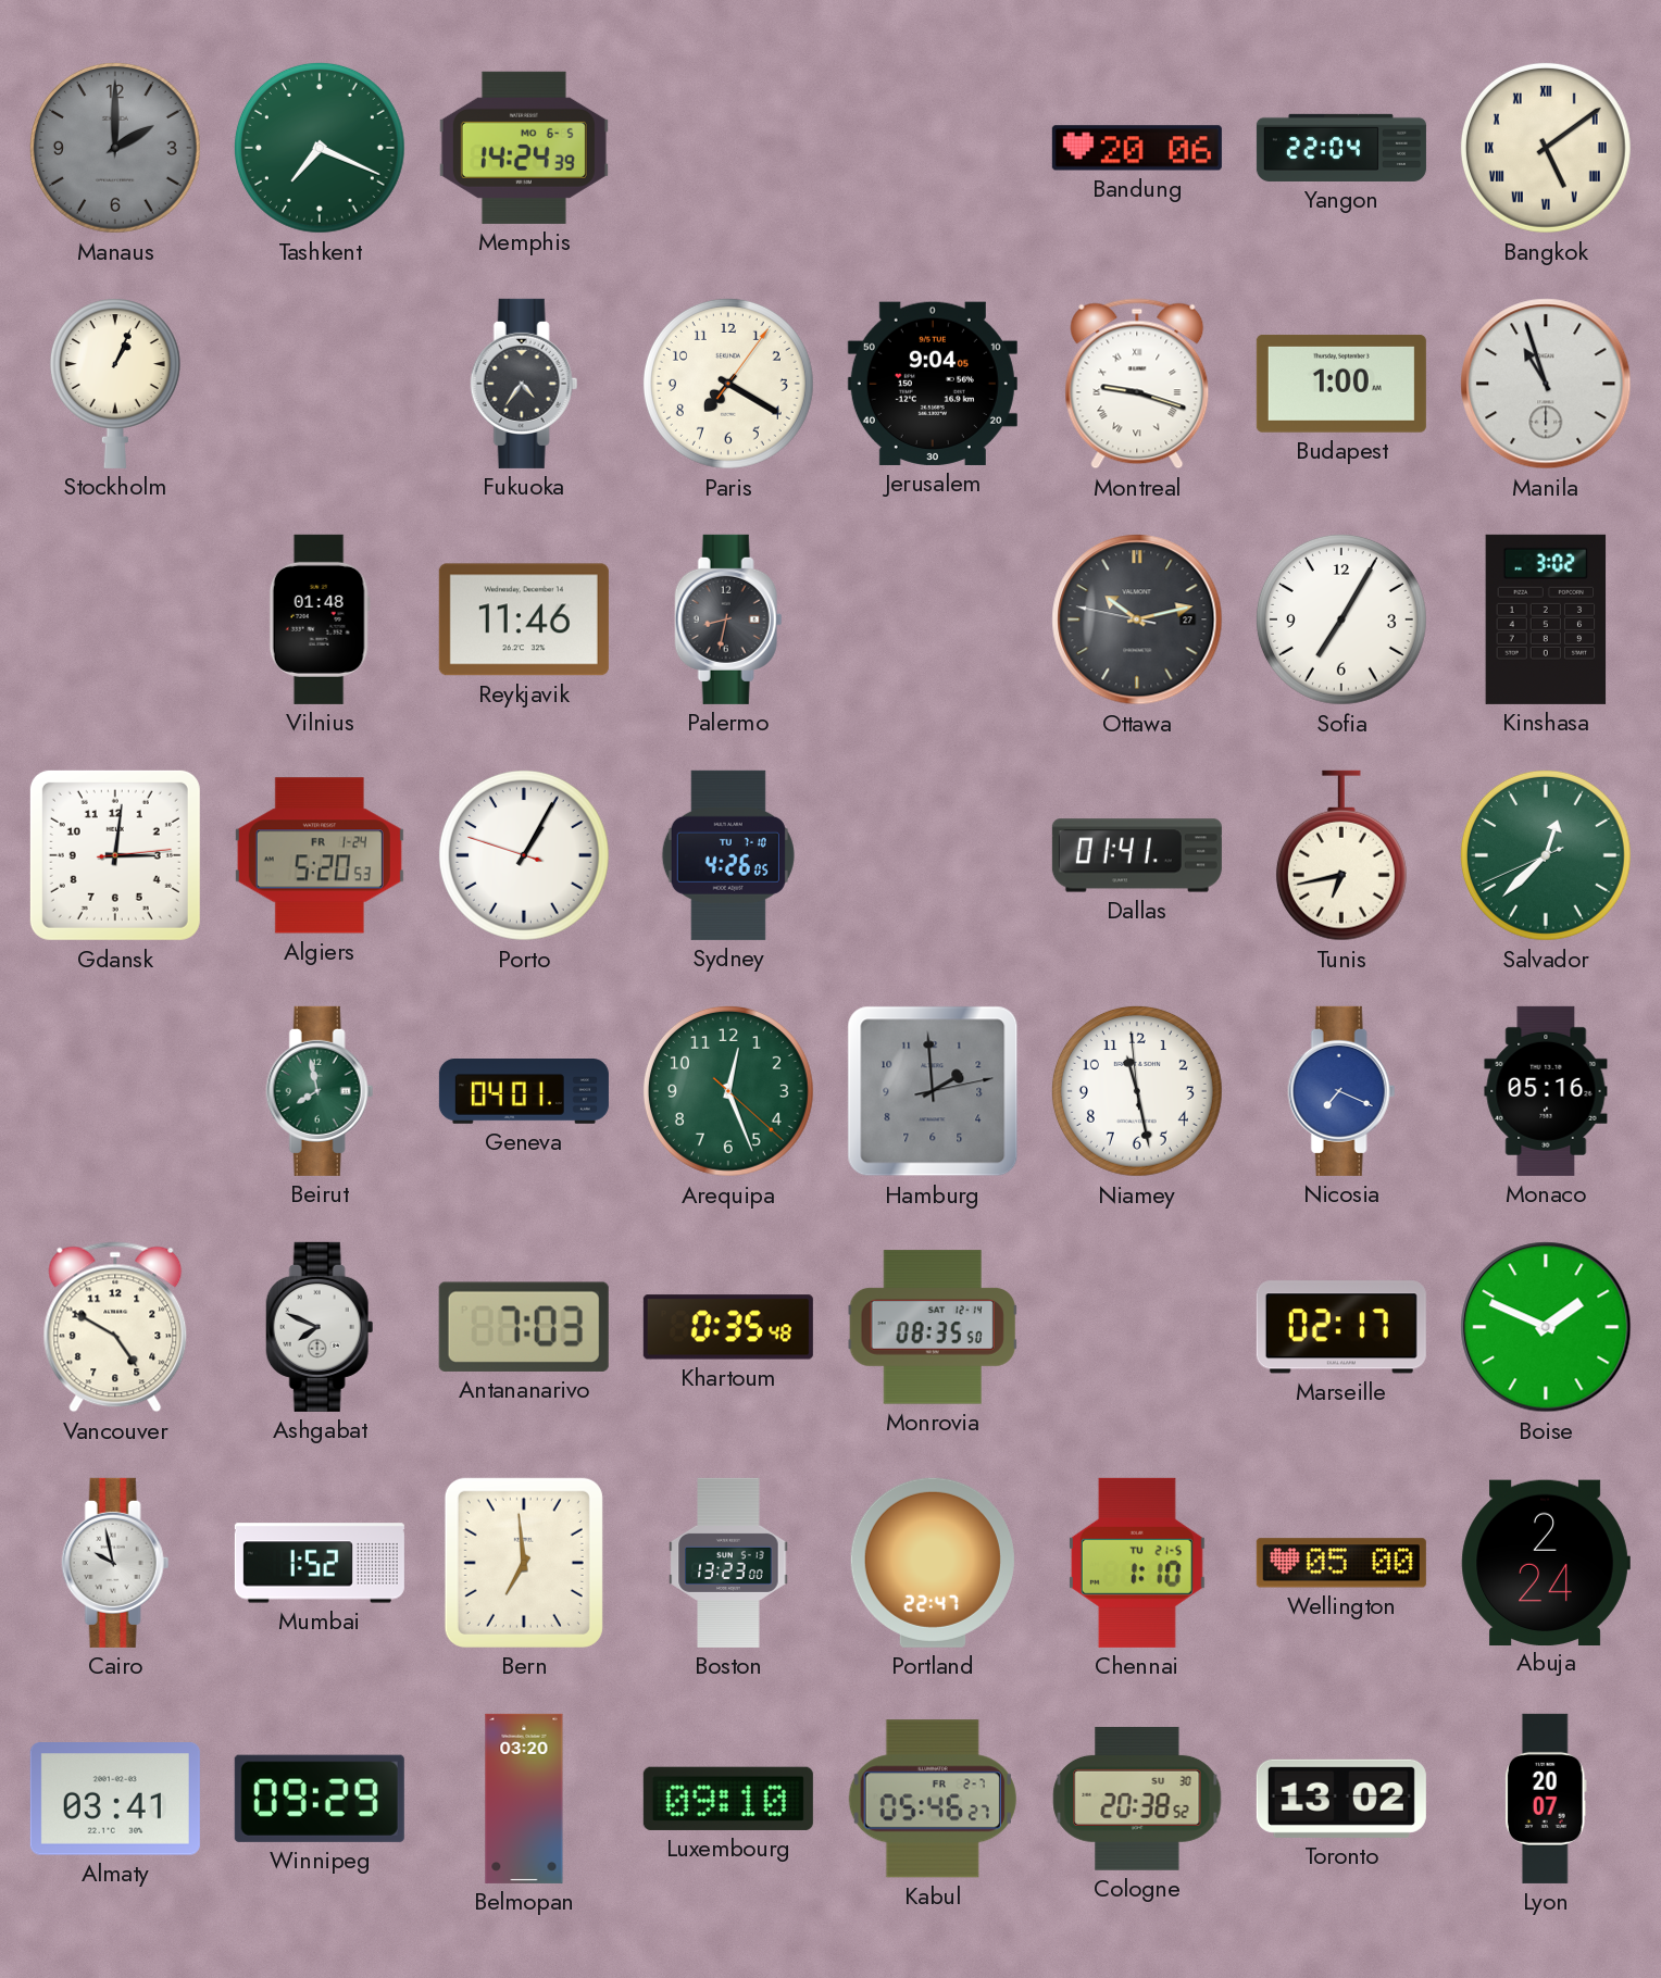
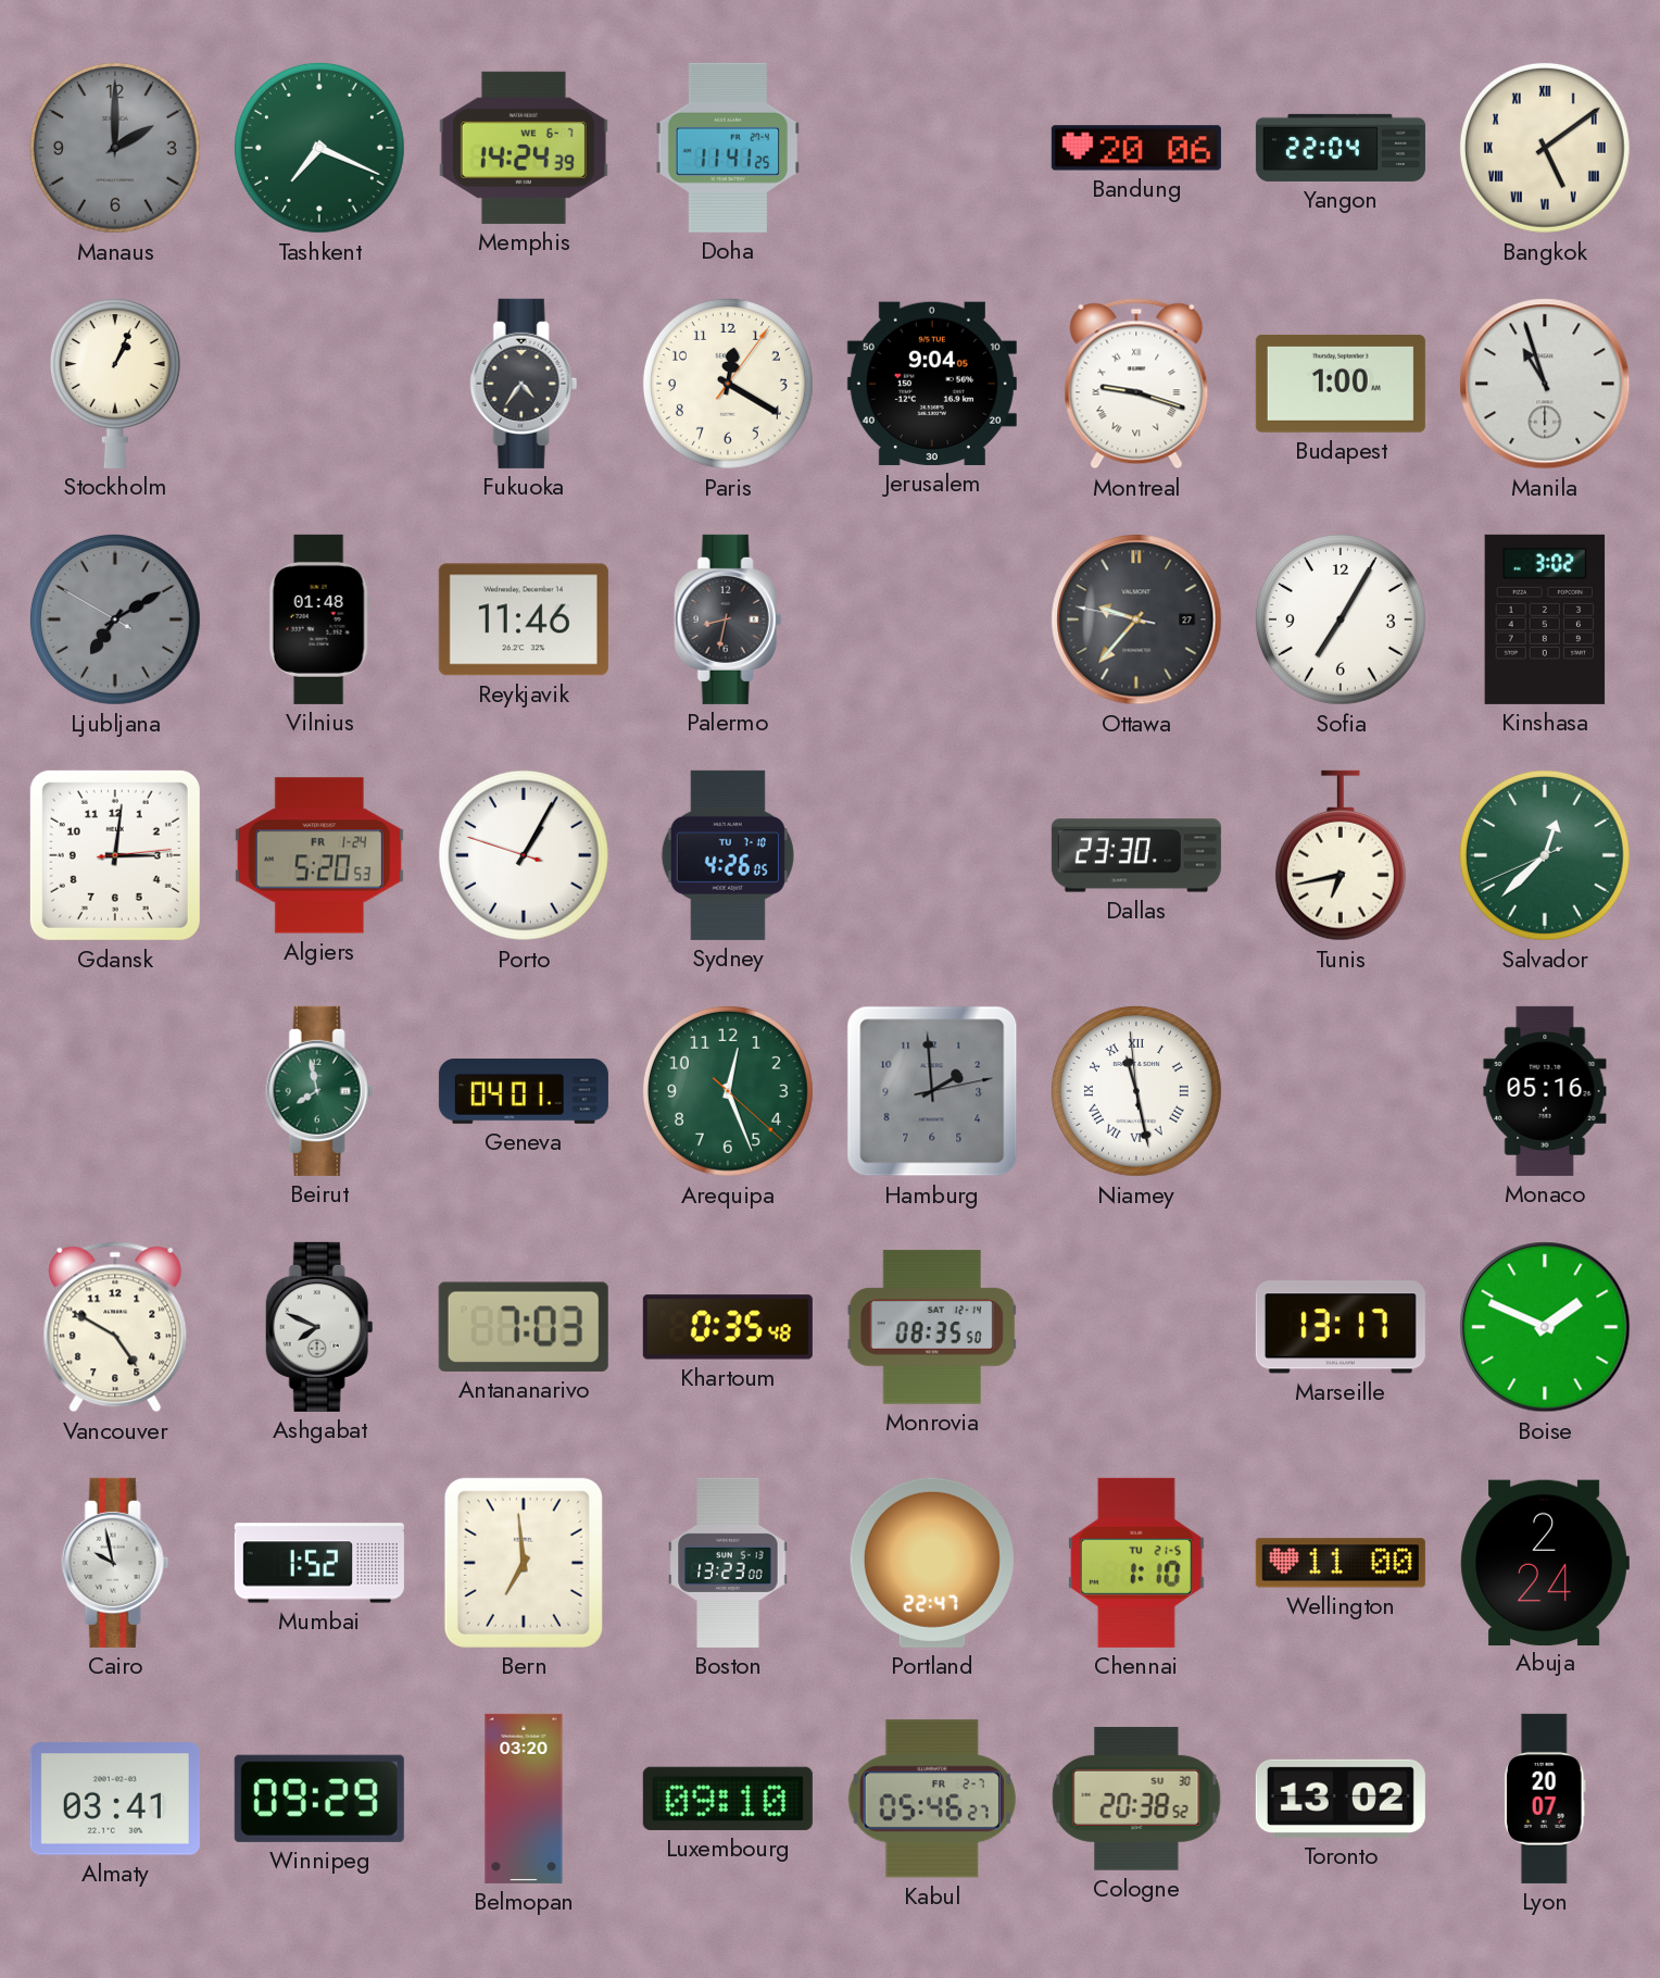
Memphis date: MO 6-5 -> WE 6-7 (524, 148)
Doha: none -> 11:41 (728, 148)
Paris: 7:20 -> 12:20 (728, 384)
Ljubljana: none -> 7:09 (115, 619)
Ottawa: 10:12 -> 9:36 (1136, 619)
Dallas: 01:41 -> 23:30 (1136, 855)
Niamey numerals: Arabic -> Roman (1136, 1091)
Nicosia: 7:19 -> none (1341, 1091)
Marseille: 02:17 -> 13:17 (1341, 1327)
Wellington: 05:00 -> 11:00 (1341, 1563)
